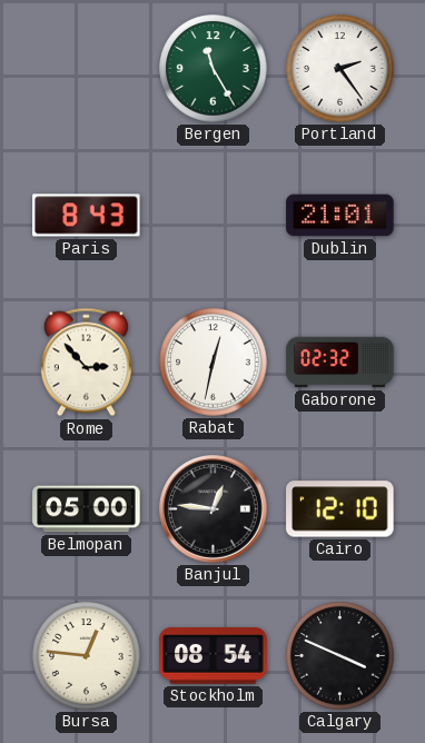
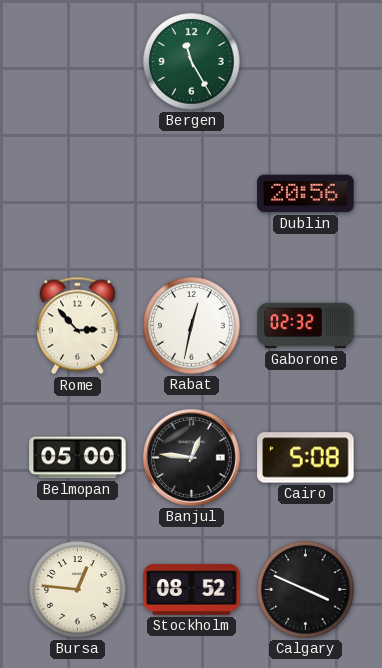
Portland: 2:24 -> none (340, 69)
Paris: 8:43 -> none (87, 216)
Dublin: 21:01 -> 20:56 (306, 194)
Cairo: 12:10 -> 5:08 (306, 458)
Stockholm: 08:54 -> 08:52 (192, 590)
